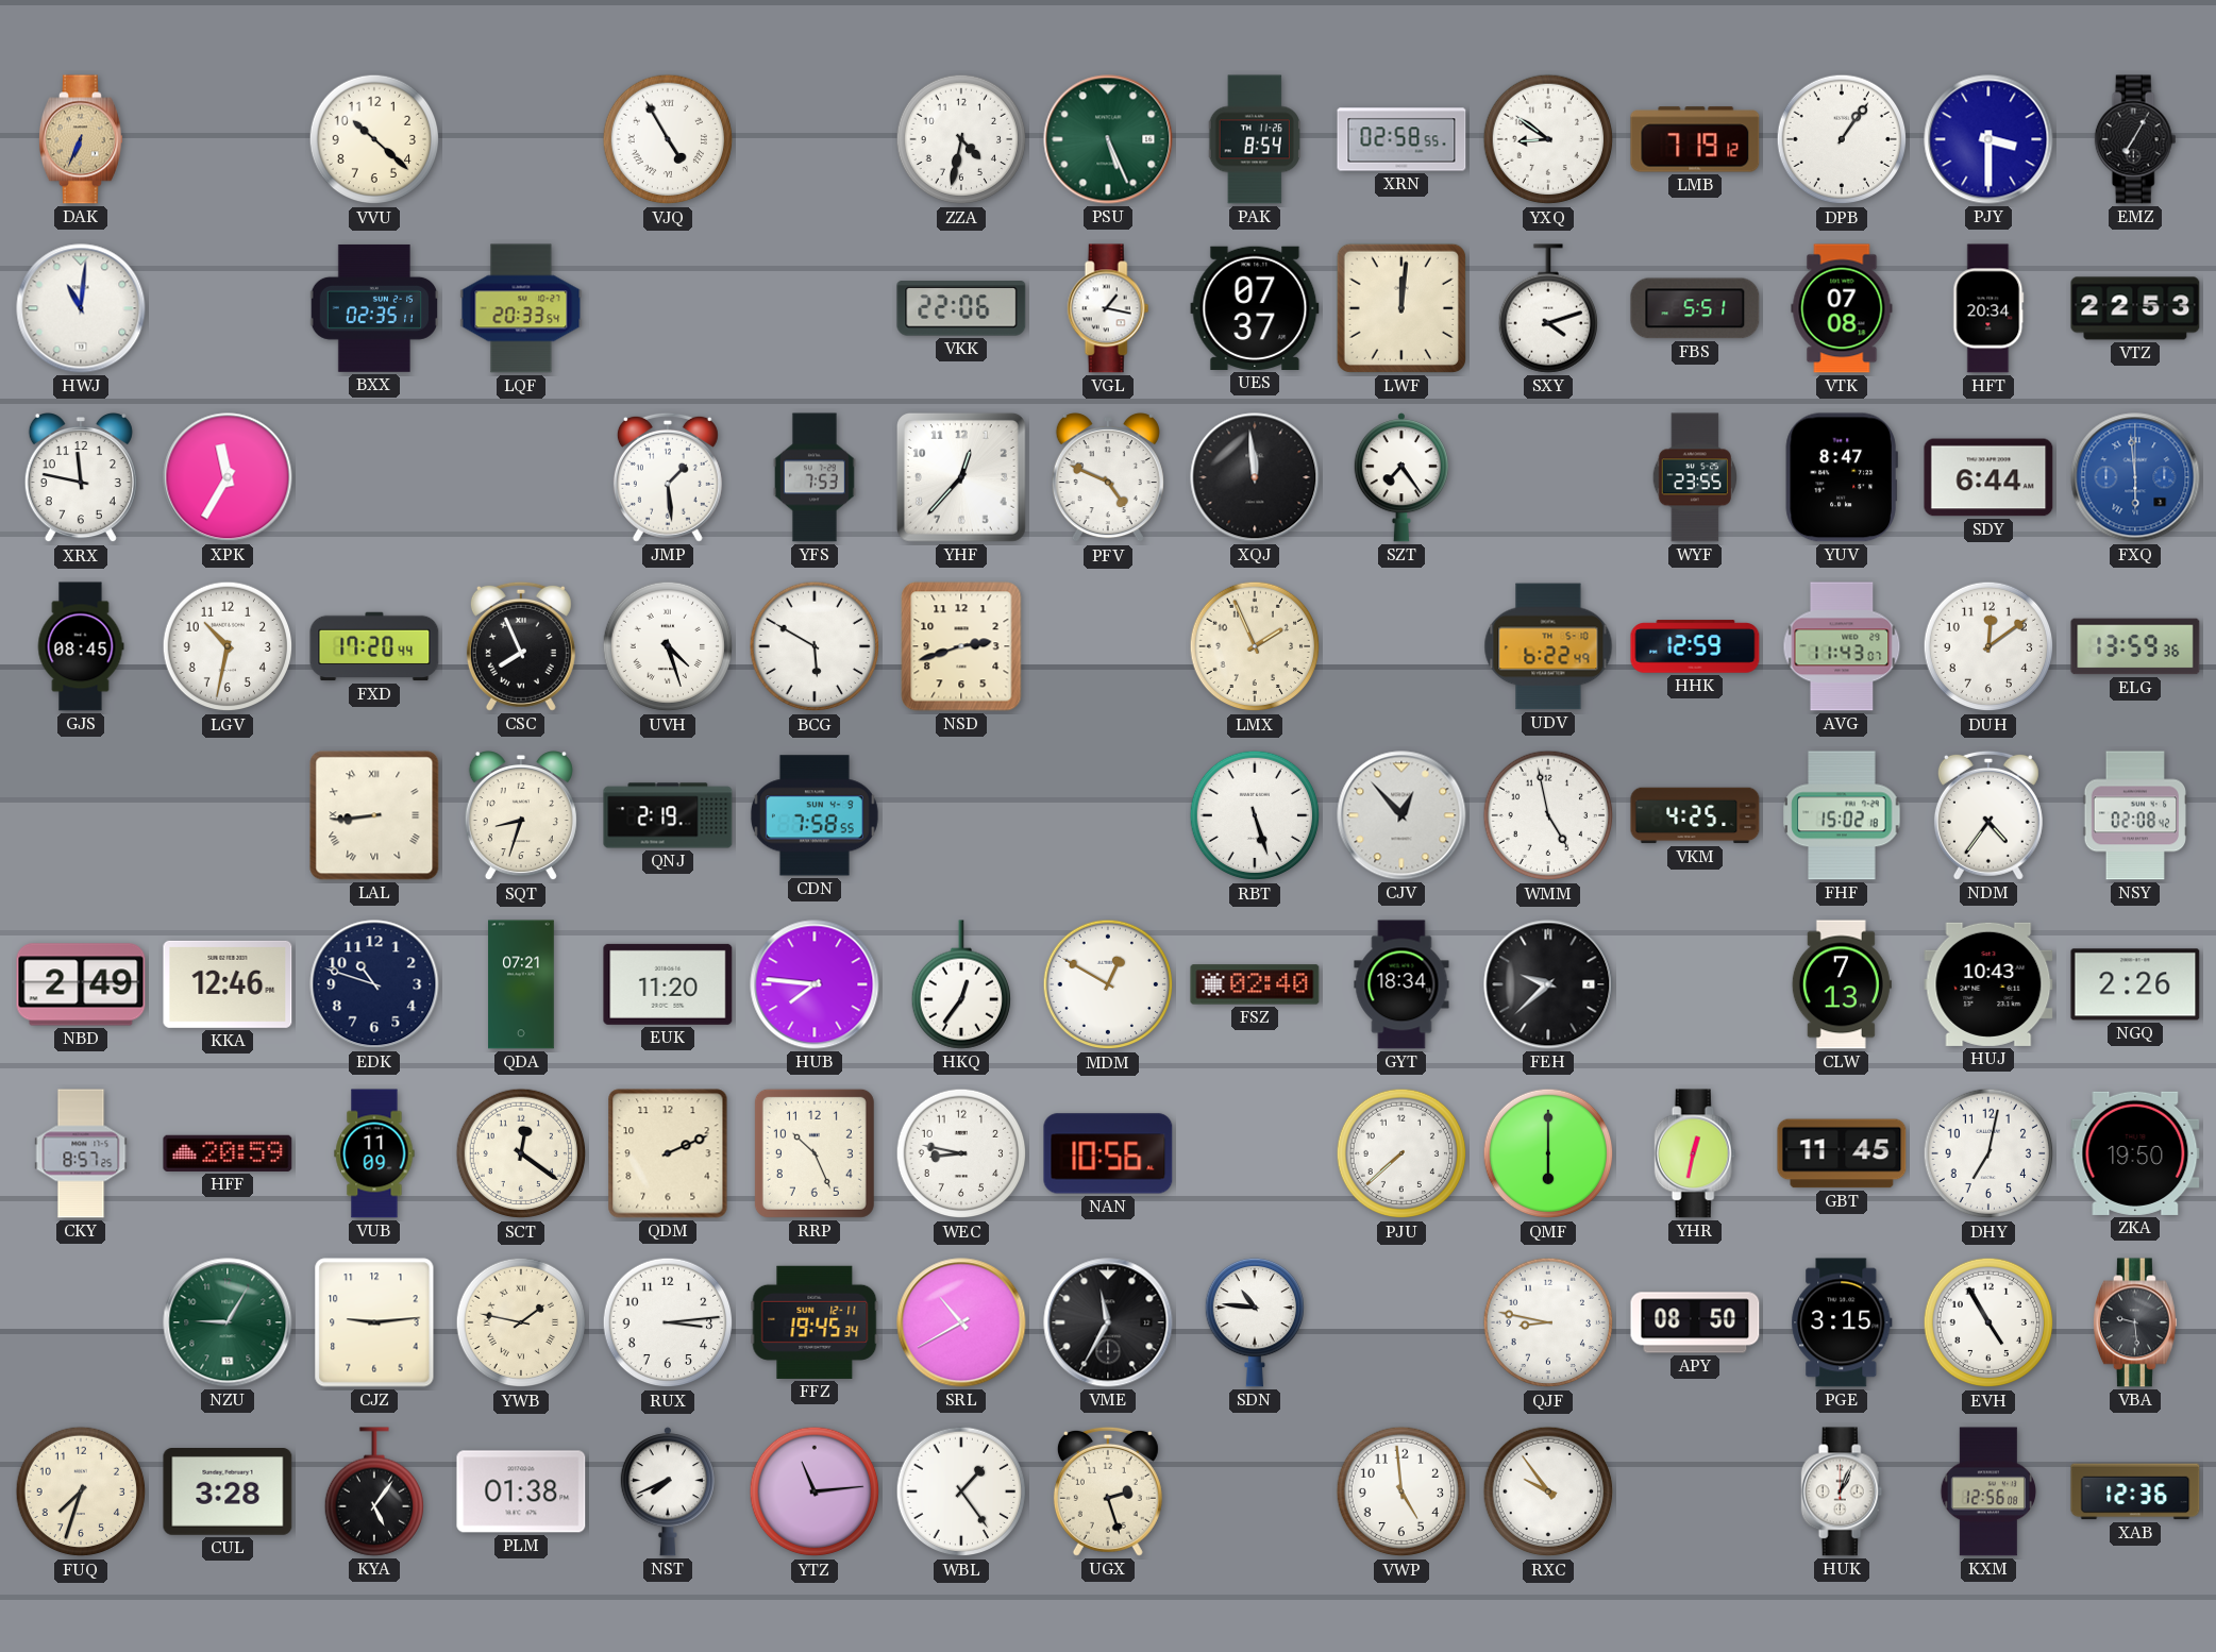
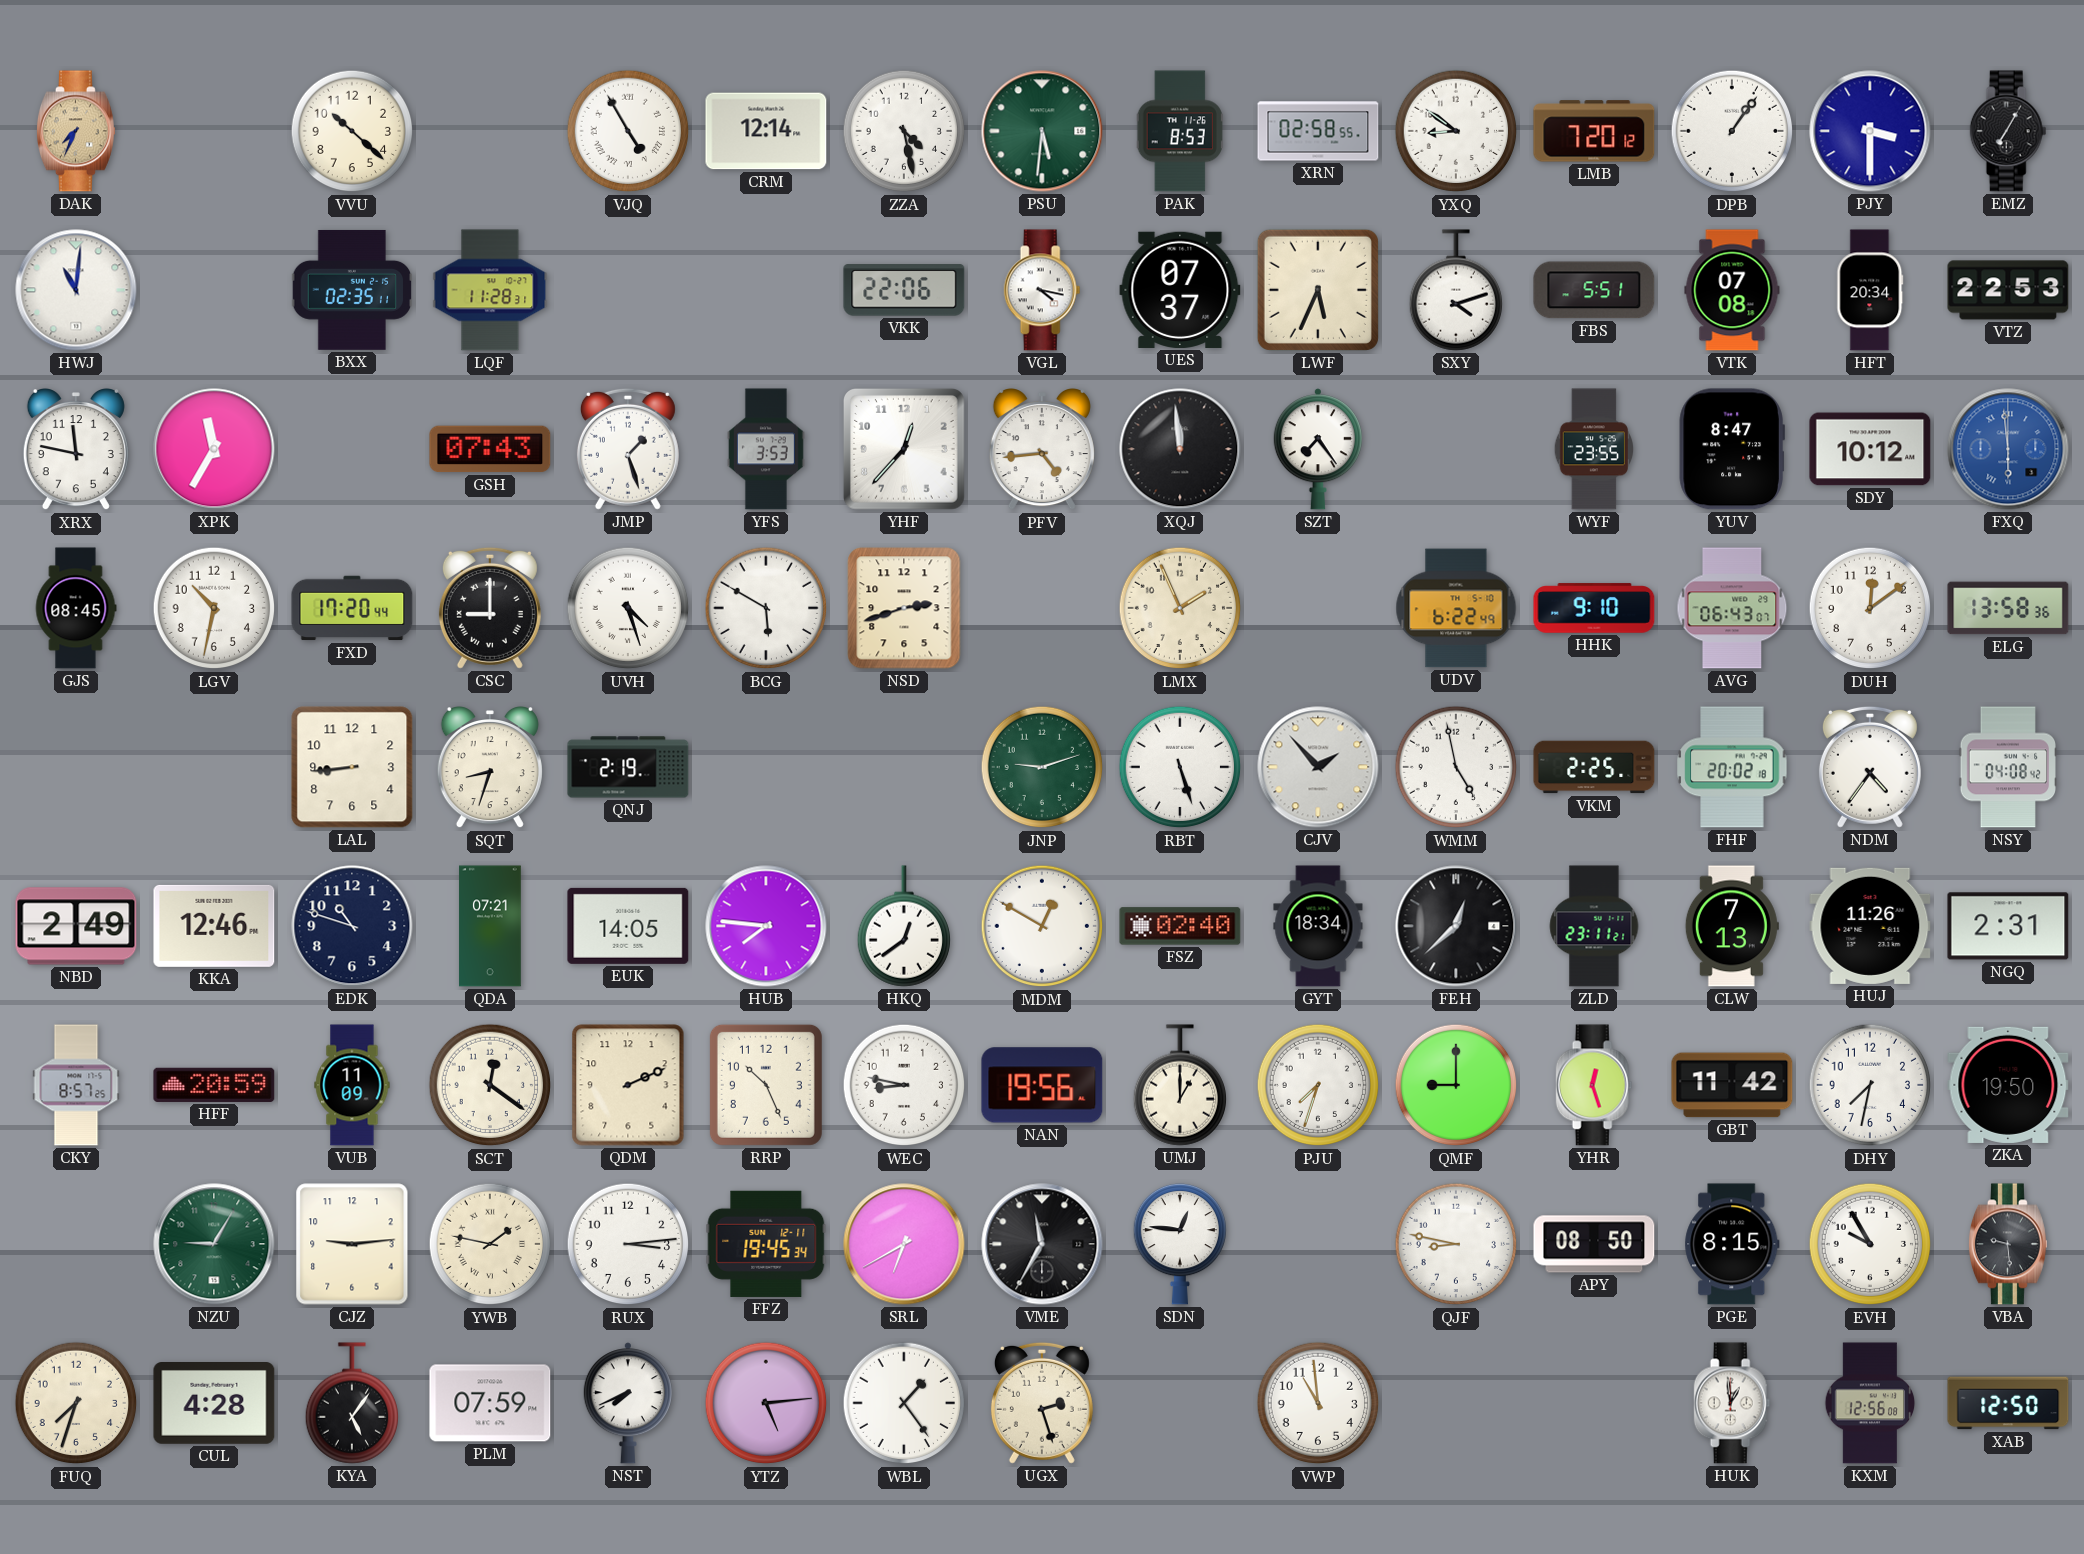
DAK: 6:34 -> 7:34 (76, 131)
CRM: none -> 12:14 (766, 131)
ZZA: 4:32 -> 4:28 (904, 131)
PSU: 5:26 -> 5:31 (1042, 131)
PAK: 8:54 -> 8:53 (1180, 131)
LMB: 7:19 -> 7:20 (1594, 131)
LQF: 20:33 -> 11:28 (490, 290)
VGL: 1:17 -> 4:17 (1042, 290)
LWF: 12:01 -> 5:34 (1318, 290)
GSH: none -> 07:43 (490, 449)
JMP: 1:29 -> 1:27 (628, 449)
YFS: 7:53 -> 3:53 (766, 449)
PFV: 4:49 -> 4:44 (1042, 450)
SDY: 6:44 -> 10:12 (1870, 449)
CSC: 7:56 -> 9:00 (490, 608)
HHK: 12:59 -> 9:10 (1594, 608)
AVG: 11:43 -> 06:43 (1732, 608)
ELG: 13:59 -> 13:58 (2008, 608)
LAL numerals: Roman -> Arabic (352, 767)
CDN: 7:58 -> none (815, 815)
JNP: none -> 9:12 (1042, 767)
CJV: 12:53 -> 1:53 (1318, 767)
VKM: 4:25 -> 2:25 (1594, 767)
FHF: 15:02 -> 20:02 (1732, 767)
NSY: 02:08 -> 04:08 (2008, 767)
EUK: 11:20 -> 14:05 (628, 926)
HKQ: 12:36 -> 12:39 (903, 926)
FEH: 9:38 -> 12:38 (1456, 926)
ZLD: none -> 23:11 (1594, 926)
HUJ: 10:43 -> 11:26 (1870, 926)
NGQ: 2:26 -> 2:31 (2008, 926)
NAN: 10:56 -> 19:56 (1042, 1085)
UMJ: none -> 1:00 (1179, 1085)
PJU: 7:38 -> 7:33 (1318, 1085)
QMF: 6:00 -> 9:00 (1456, 1085)
YHR: 12:32 -> 12:27 (1594, 1085)
GBT: 11:45 -> 11:42 (1732, 1085)
DHY: 7:02 -> 7:32 (1870, 1085)
SRL: 10:40 -> 6:40 (904, 1244)
SDN: 10:46 -> 12:46 (1179, 1244)
PGE: 3:15 -> 8:15 (1732, 1244)
EVH: 4:55 -> 9:55 (1870, 1244)
CUL: 3:28 -> 4:28 (214, 1404)
PLM: 01:38 -> 07:59 (490, 1403)
YTZ: 11:14 -> 5:14 (766, 1403)
VWP: 4:59 -> 10:59 (1318, 1403)
RXC: 9:54 -> none (1548, 1491)
HUK: 1:04 -> 12:59 (1732, 1403)
XAB: 12:36 -> 12:50 (2008, 1403)
